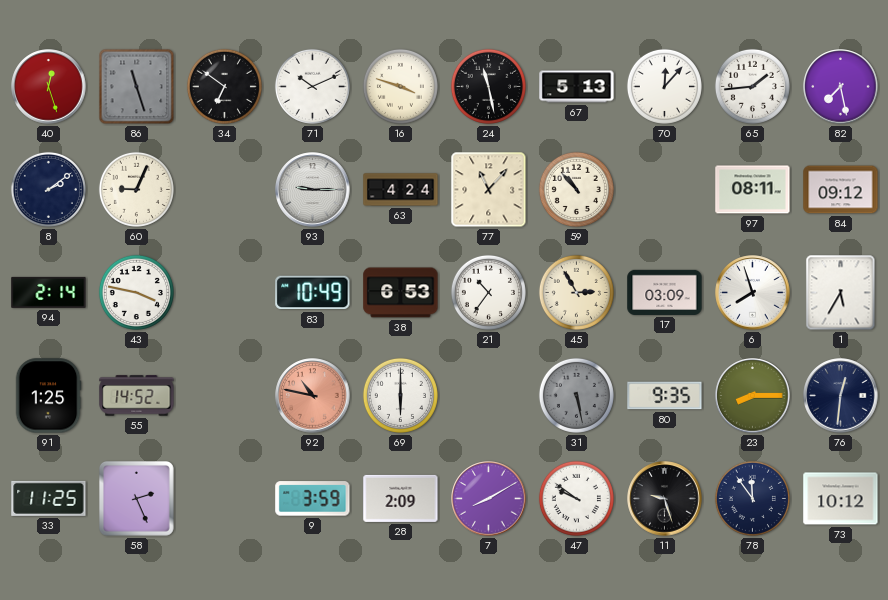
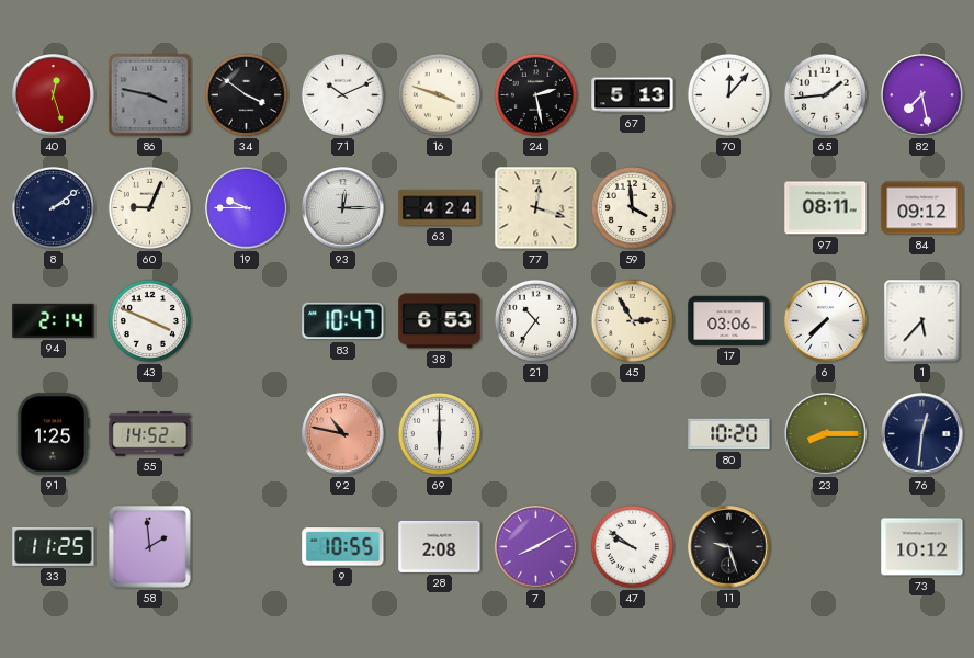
86: 11:27 -> 3:47 (150, 95)
34: 6:51 -> 3:51 (246, 94)
24: 11:28 -> 2:28 (535, 94)
19: none -> 9:45 (247, 208)
93: 9:15 -> 12:15 (343, 208)
77: 11:07 -> 12:18 (536, 208)
59: 10:53 -> 3:59 (632, 207)
43: 3:47 -> 3:49 (149, 320)
83: 10:49 -> 10:47 (343, 321)
17: 03:09 -> 03:06 (729, 320)
6: 7:57 -> 7:37 (826, 321)
1: 5:35 -> 5:37 (922, 321)
31: 5:28 -> none (576, 395)
80: 9:35 -> 10:20 (729, 434)
58: 2:26 -> 1:59 (150, 547)
9: 3:59 -> 10:55 (343, 547)
28: 2:09 -> 2:08 (440, 546)
78: 11:54 -> none (752, 498)
